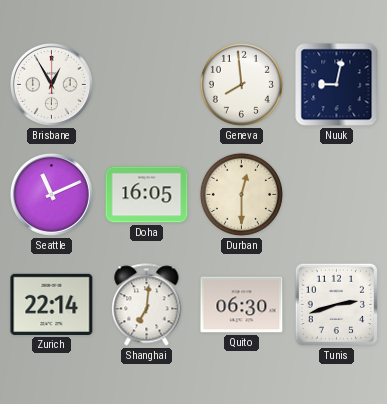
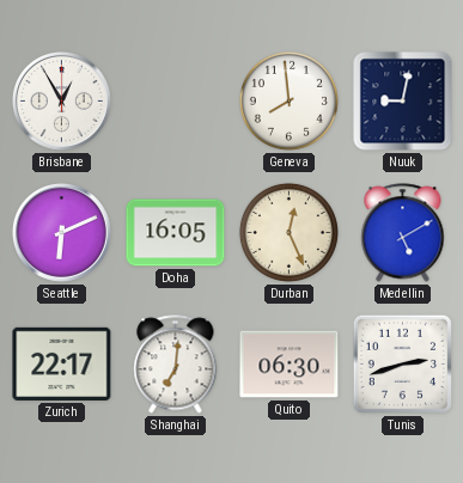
Seattle: 11:11 -> 6:11 (62, 233)
Durban: 12:30 -> 12:26 (288, 232)
Medellin: none -> 5:10 (403, 233)
Zurich: 22:14 -> 22:17 (62, 363)
